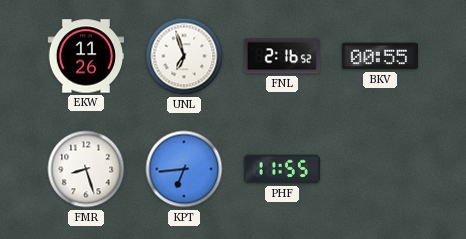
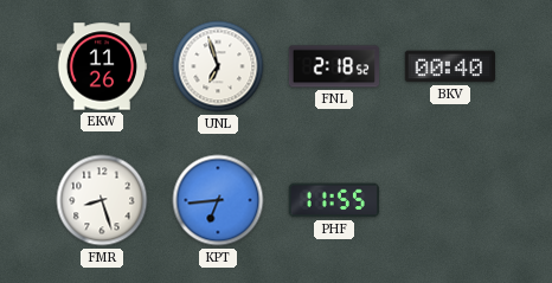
FNL: 2:16 -> 2:18 (333, 66)
BKV: 00:55 -> 00:40 (449, 66)
